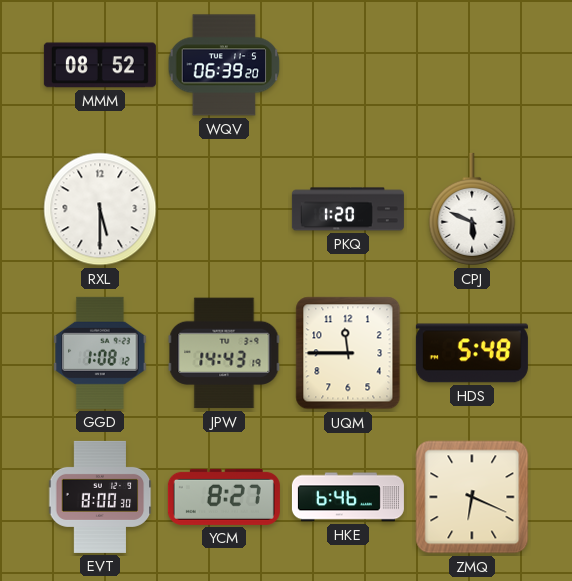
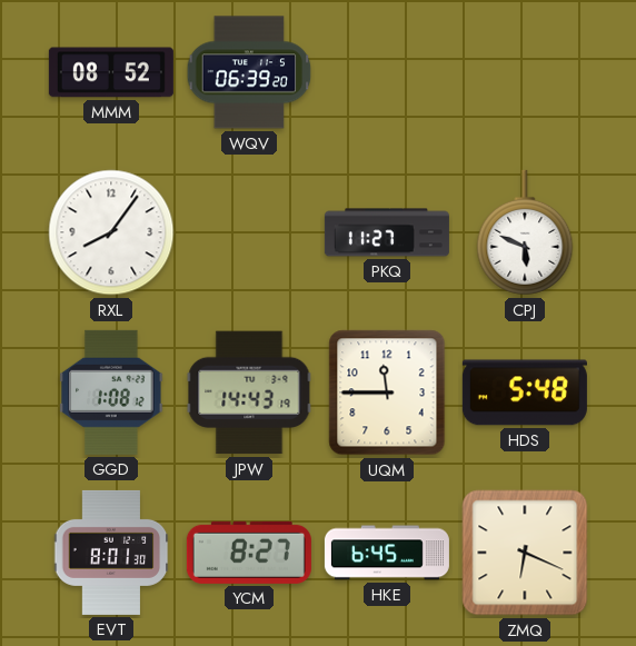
RXL: 5:30 -> 8:06 (111, 232)
PKQ: 1:20 -> 11:27 (387, 232)
EVT: 8:00 -> 8:01 (111, 553)
HKE: 6:46 -> 6:45 (387, 553)
